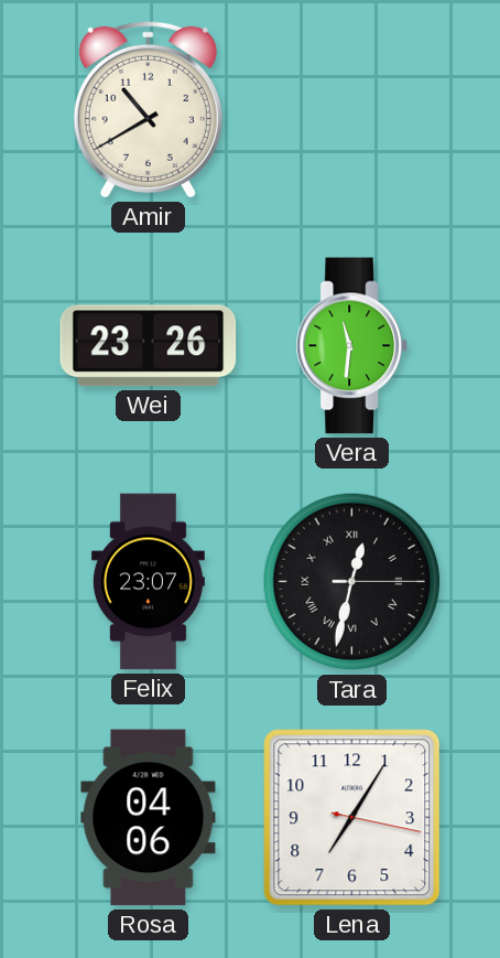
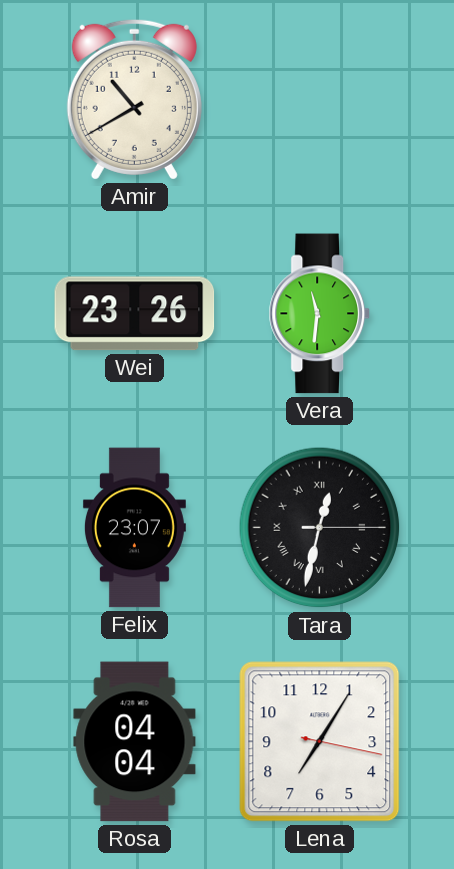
Rosa: 04:06 -> 04:04 (135, 742)
